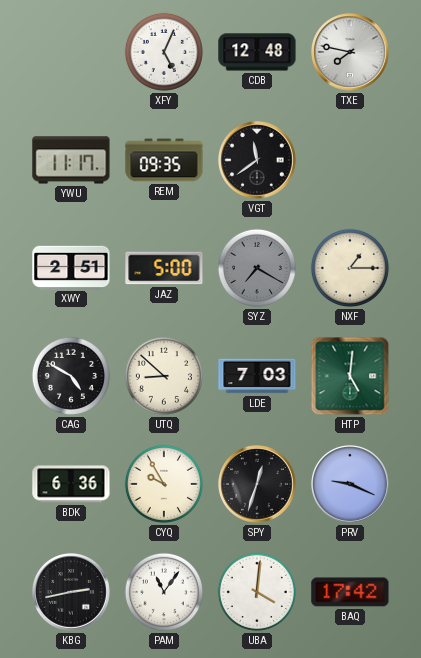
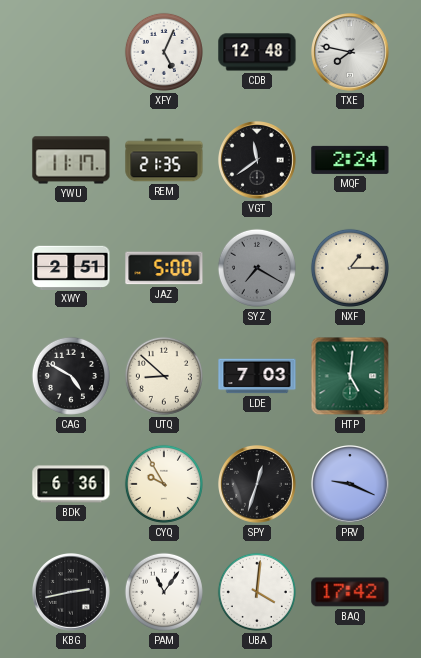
REM: 09:35 -> 21:35 (164, 160)
MQF: none -> 2:24 (350, 160)
